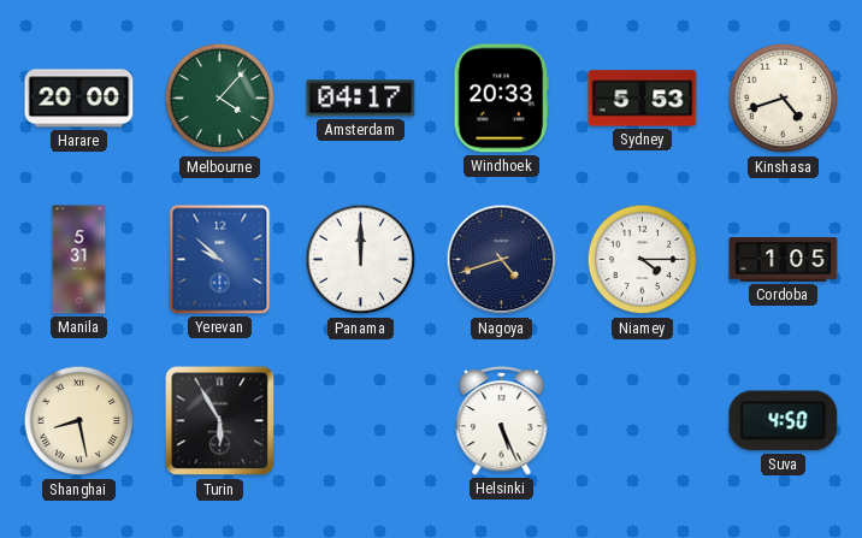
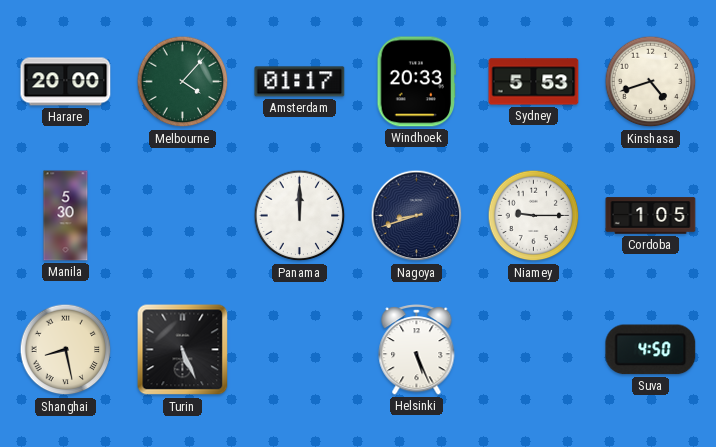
Amsterdam: 04:17 -> 01:17 (300, 82)
Manila: 5:31 -> 5:30 (66, 216)
Yerevan: 9:52 -> none (220, 260)
Nagoya: 4:42 -> 8:42 (417, 216)
Niamey: 4:15 -> 9:15 (534, 216)
Turin: 5:55 -> 5:26 (183, 350)
